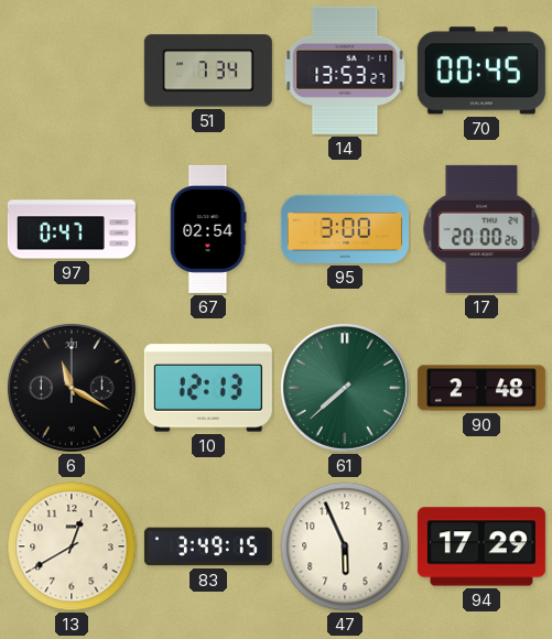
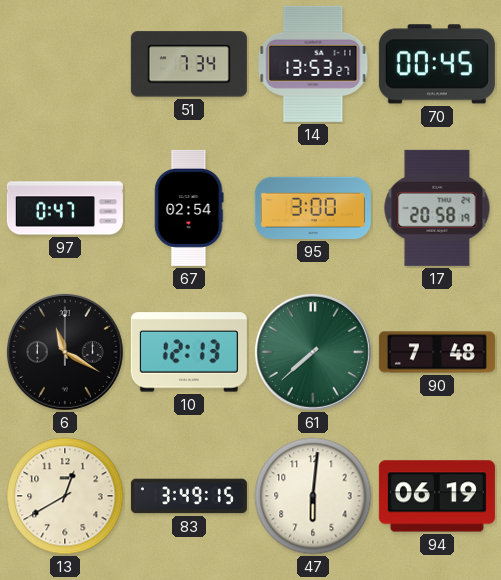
17: 20:00 -> 20:58 (437, 208)
90: 2:48 -> 7:48 (437, 352)
47: 5:56 -> 6:01 (313, 496)
94: 17:29 -> 06:19 (437, 496)
